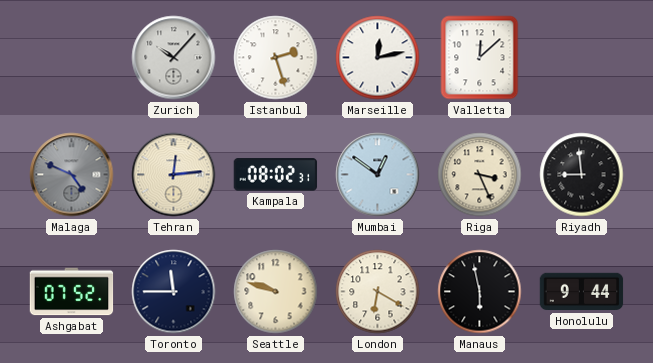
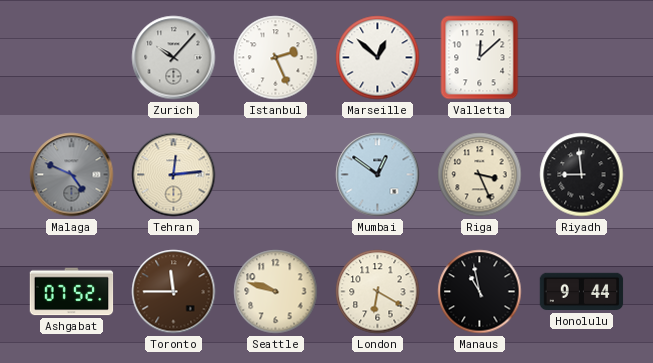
Istanbul: 2:27 -> 2:26 (276, 58)
Marseille: 12:13 -> 12:52 (378, 58)
Kampala: 08:02 -> none (276, 175)
Toronto dial: navy -> brown (174, 292)
Manaus: 5:58 -> 10:58 (480, 292)
